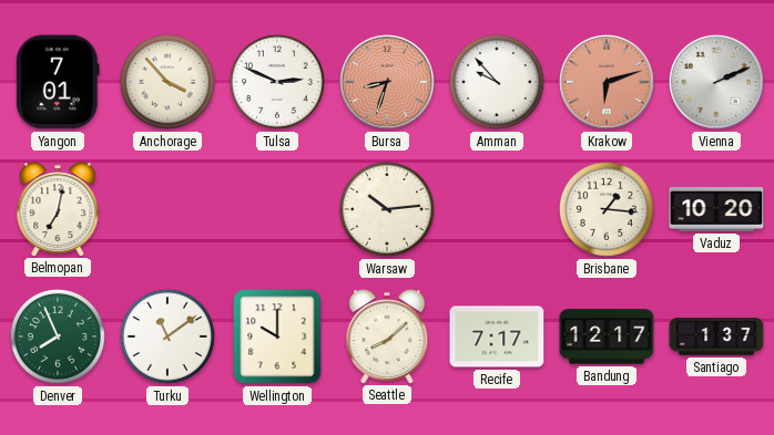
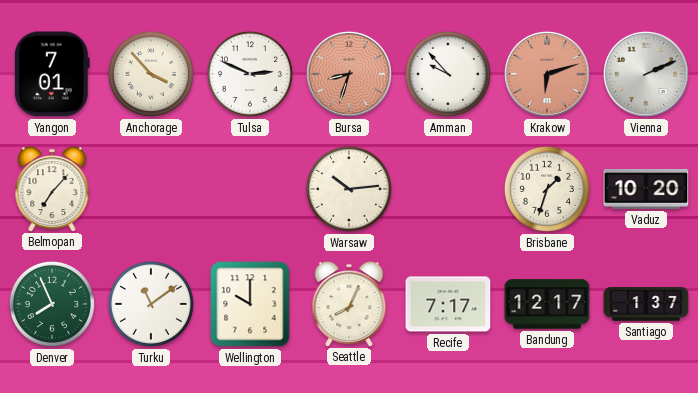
Belmopan: 7:02 -> 7:07 (52, 189)
Brisbane: 1:16 -> 1:33 (547, 189)
Seattle: 8:08 -> 8:04 (349, 304)
